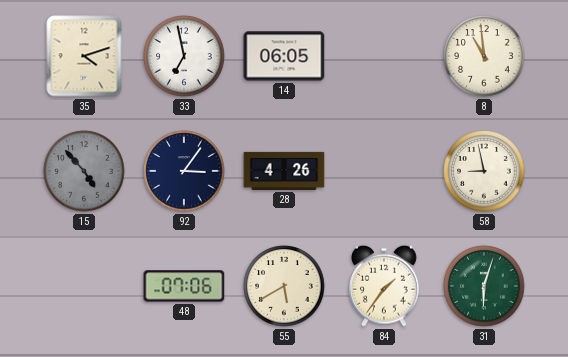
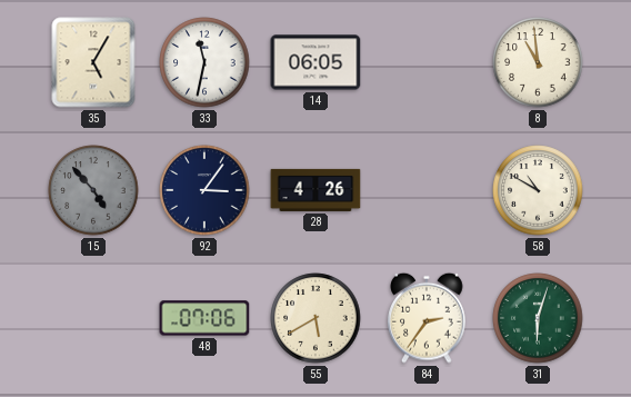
35: 4:12 -> 5:05 (93, 62)
33: 6:58 -> 11:32 (204, 62)
58: 8:58 -> 10:50 (538, 190)
84: 1:36 -> 2:36 (427, 318)
